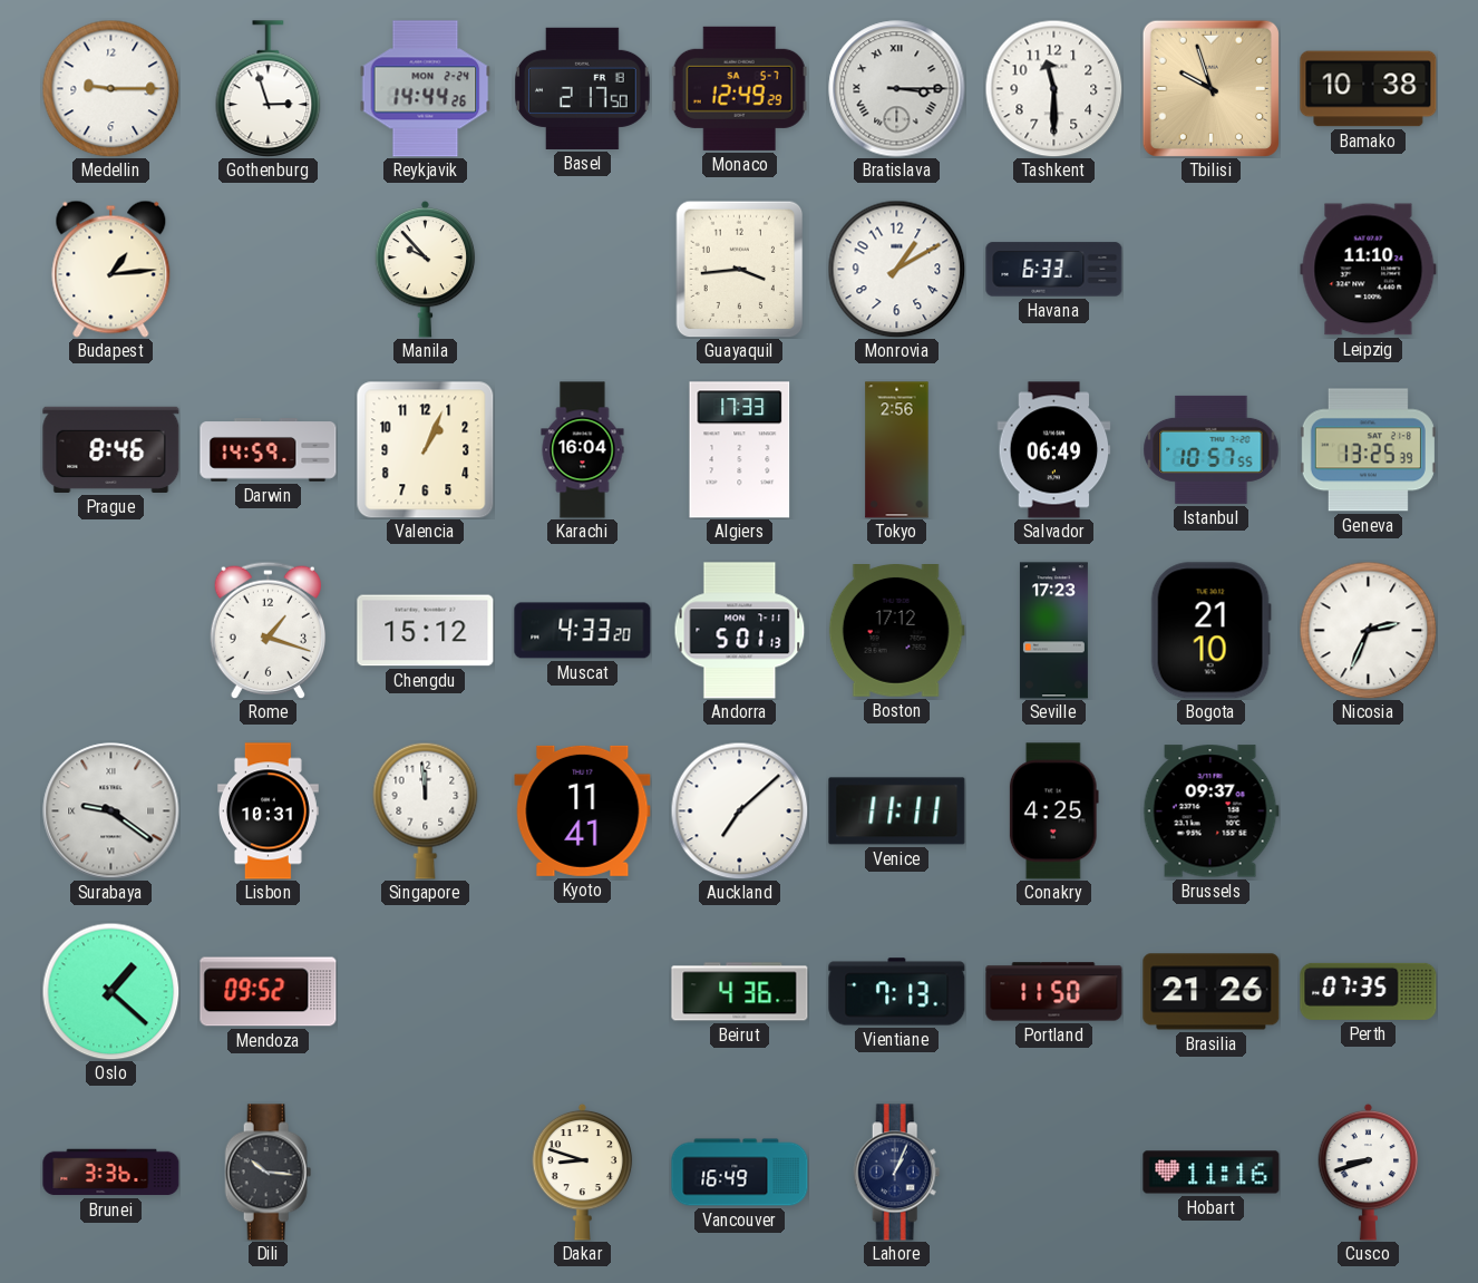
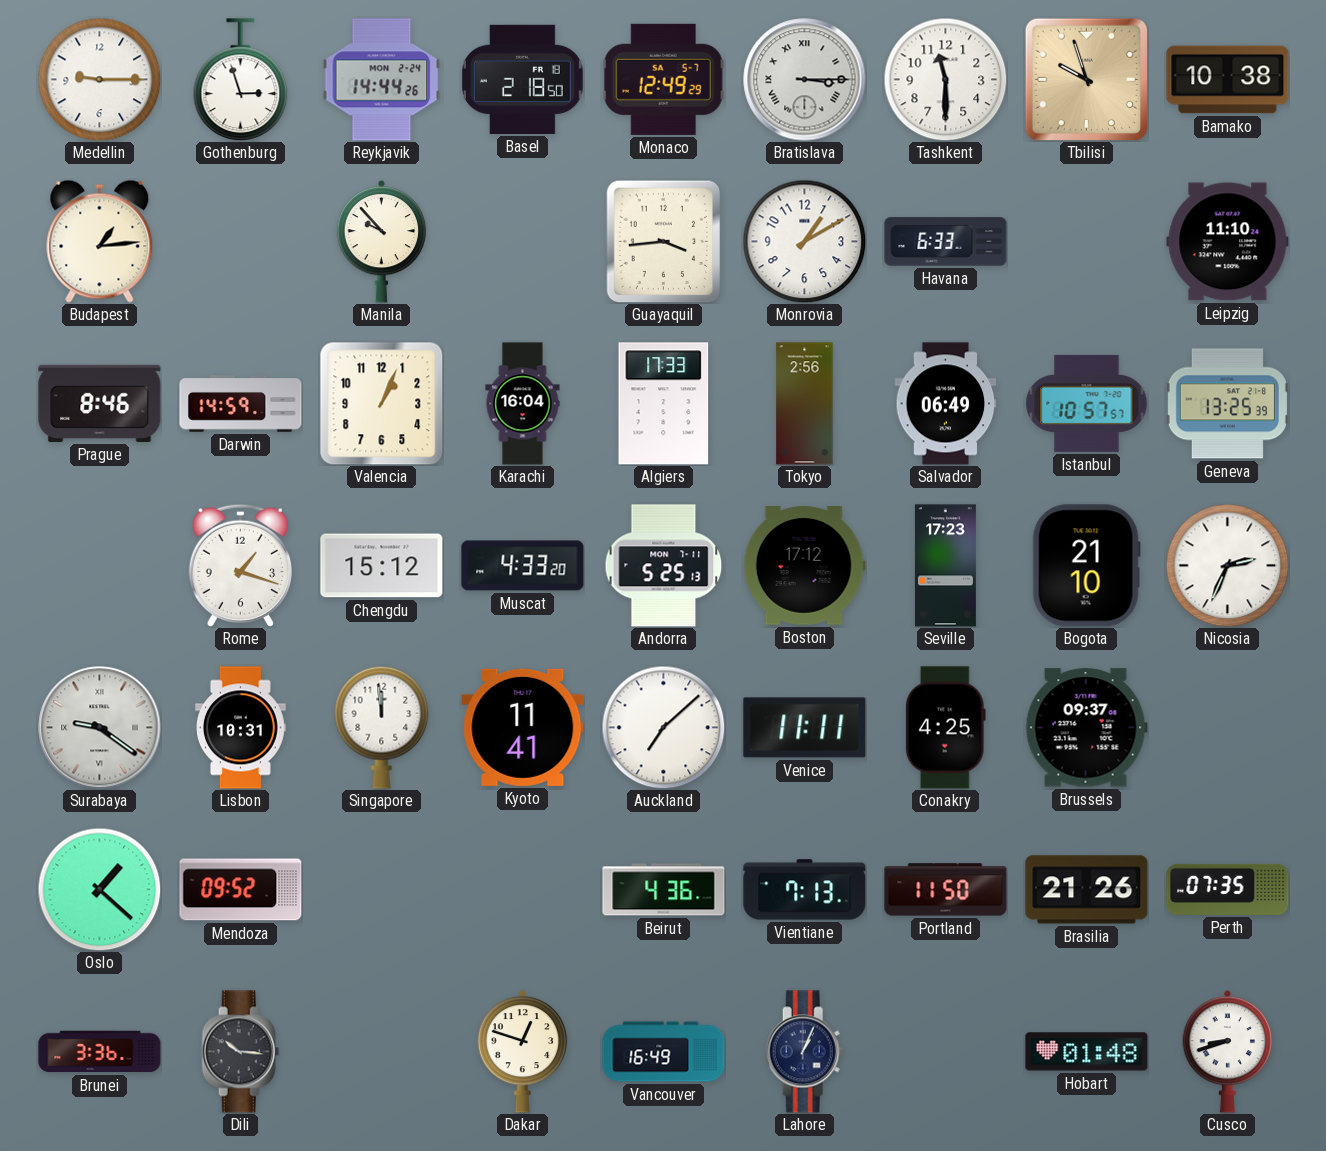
Basel: 2:17 -> 2:18 (523, 79)
Istanbul: 10:57:55 -> 10:57:57 (1087, 403)
Andorra: 5:01 -> 5:25 (664, 566)
Dakar: 8:48 -> 12:48 (523, 1051)
Hobart: 11:16 -> 01:48 (1087, 1052)
